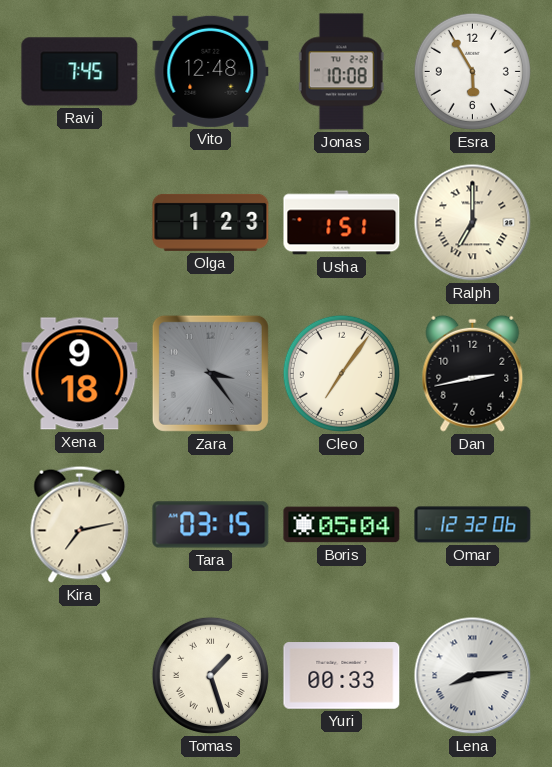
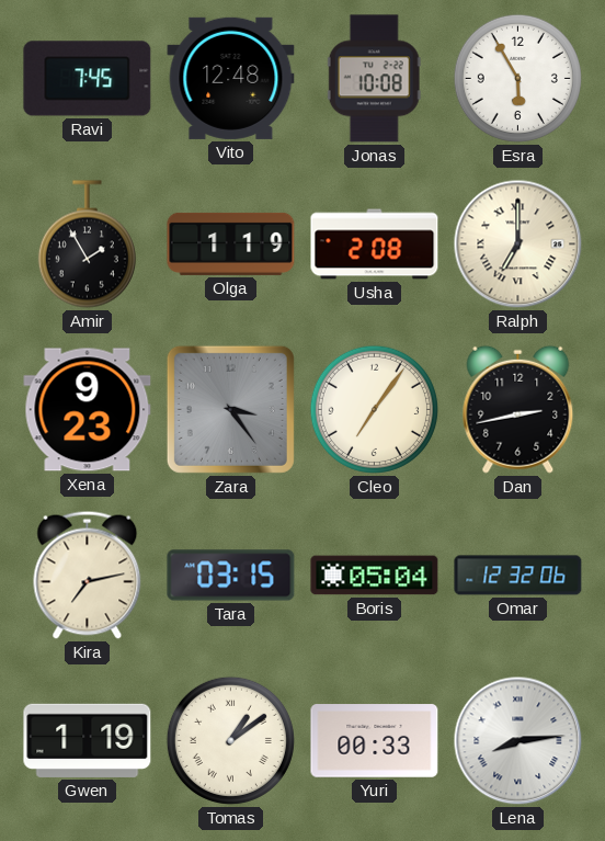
Amir: none -> 1:55 (87, 245)
Olga: 1:23 -> 1:19 (231, 243)
Usha: 1:51 -> 2:08 (375, 245)
Xena: 9:18 -> 9:23 (88, 410)
Gwen: none -> 1:19 (88, 740)
Tomas: 1:27 -> 1:09 (230, 740)
